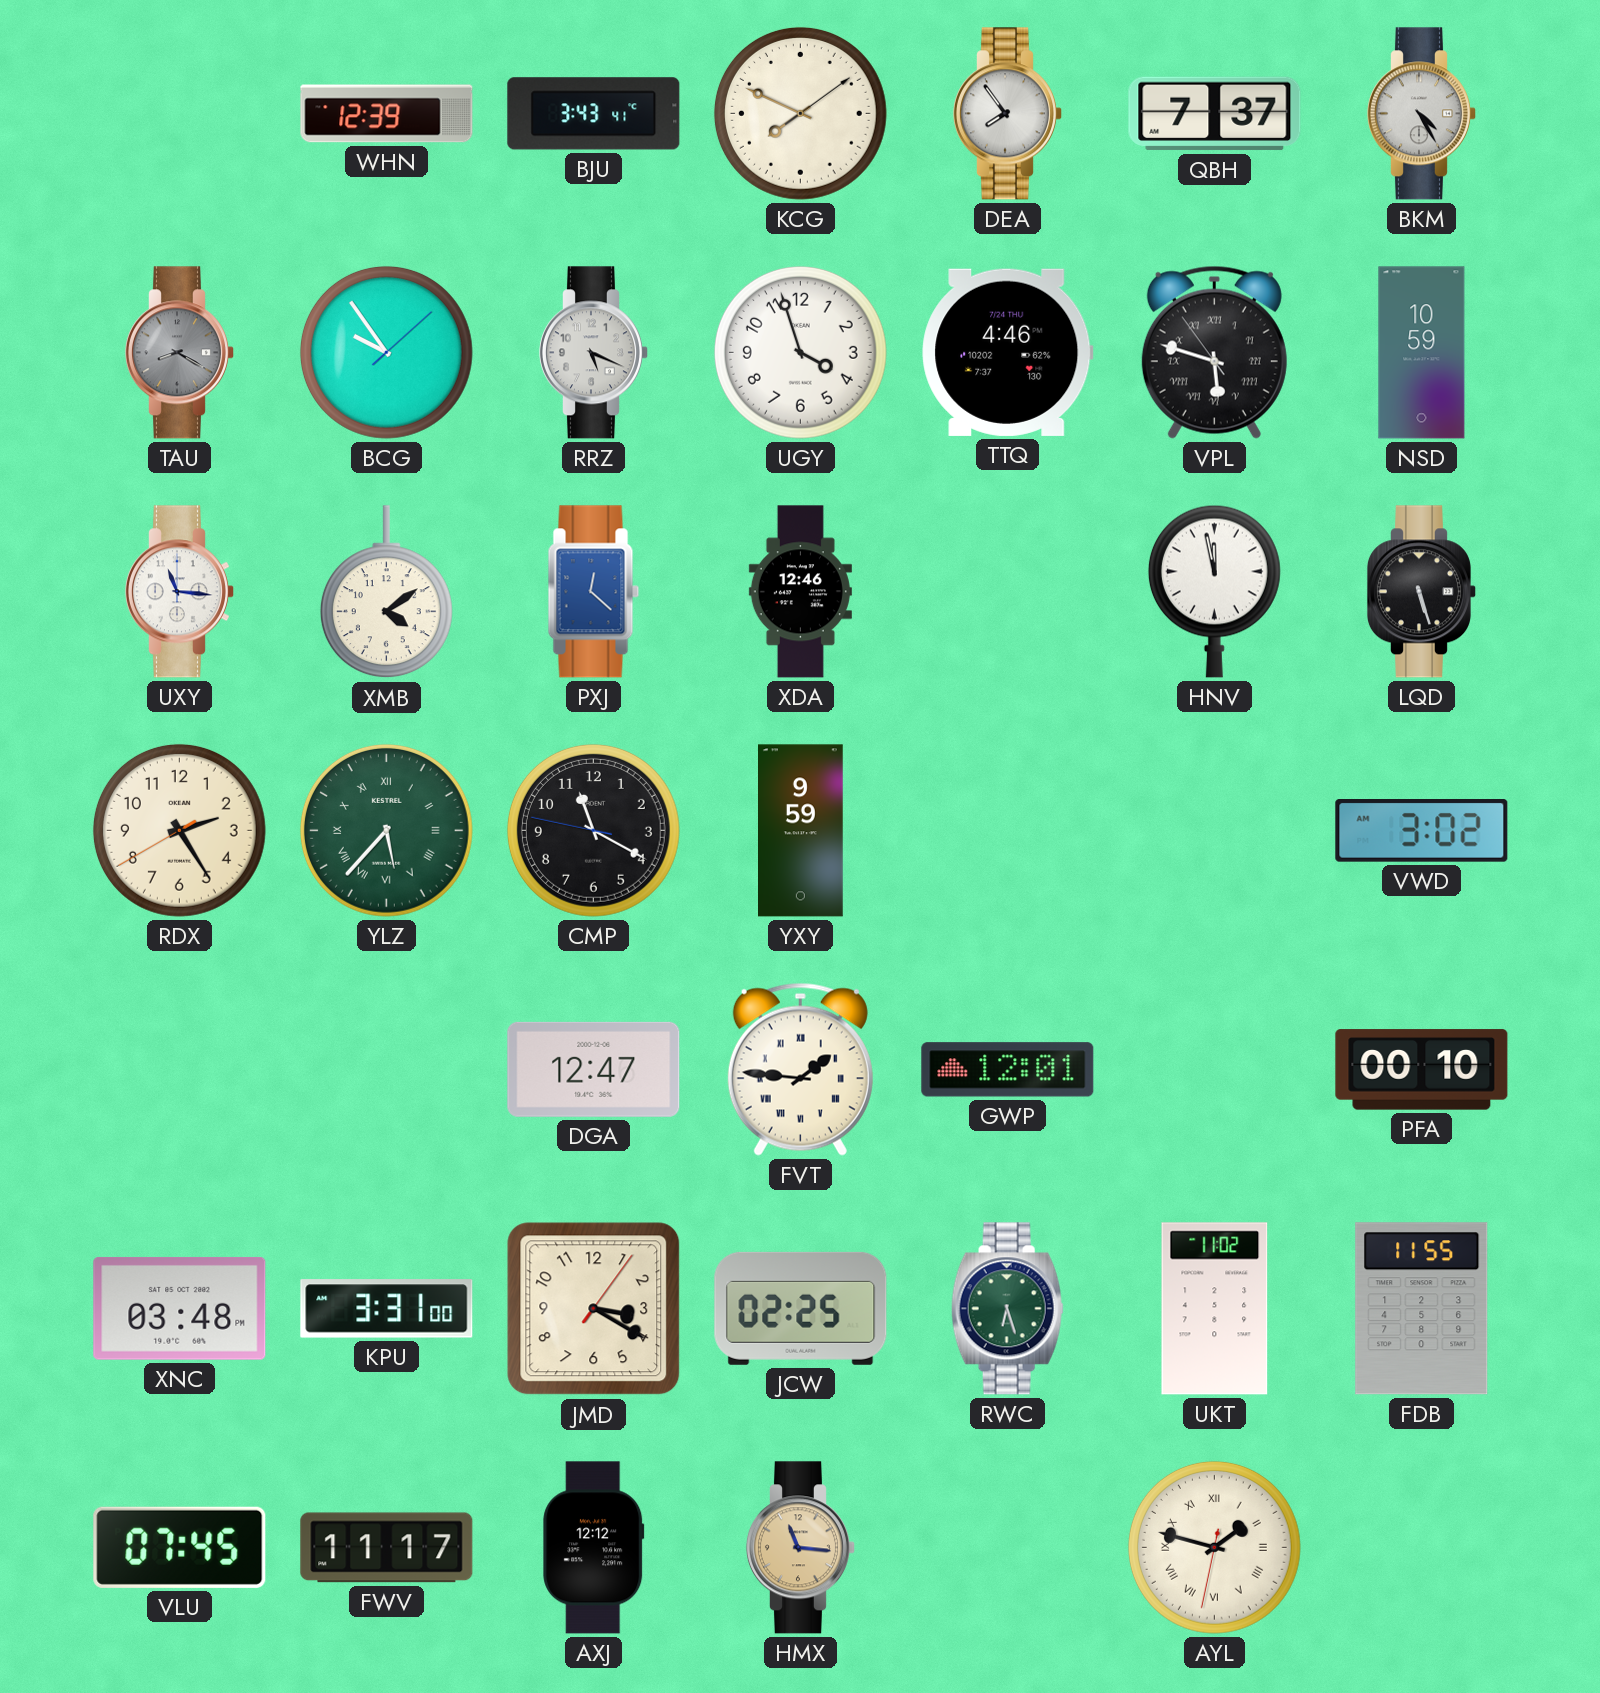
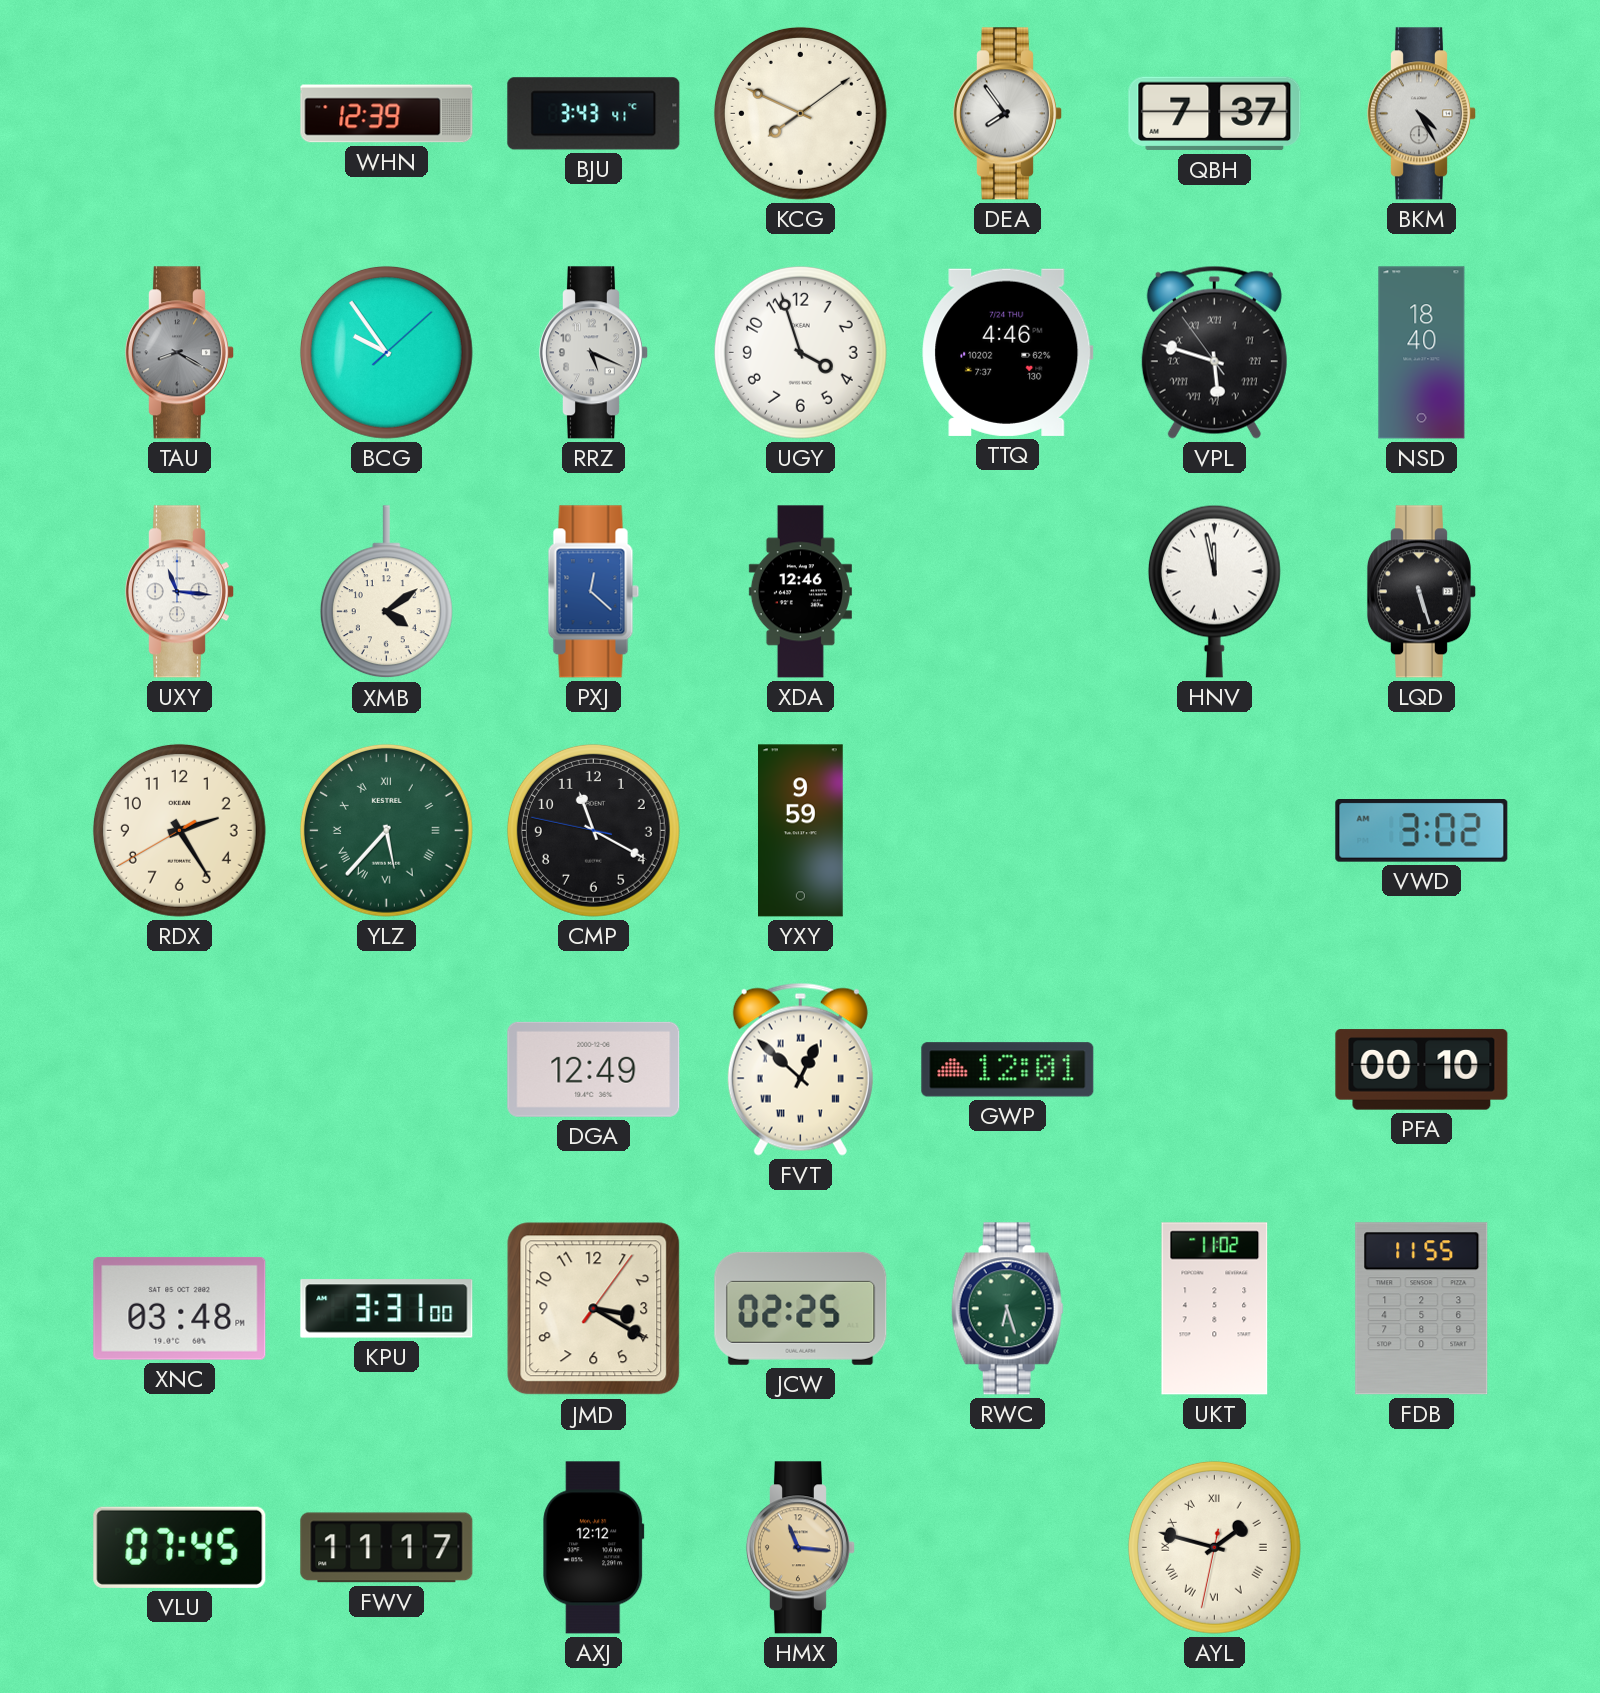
NSD: 10:59 -> 18:40 (1422, 353)
DGA: 12:47 -> 12:49 (594, 1069)
FVT: 1:46 -> 12:52 (800, 1069)
